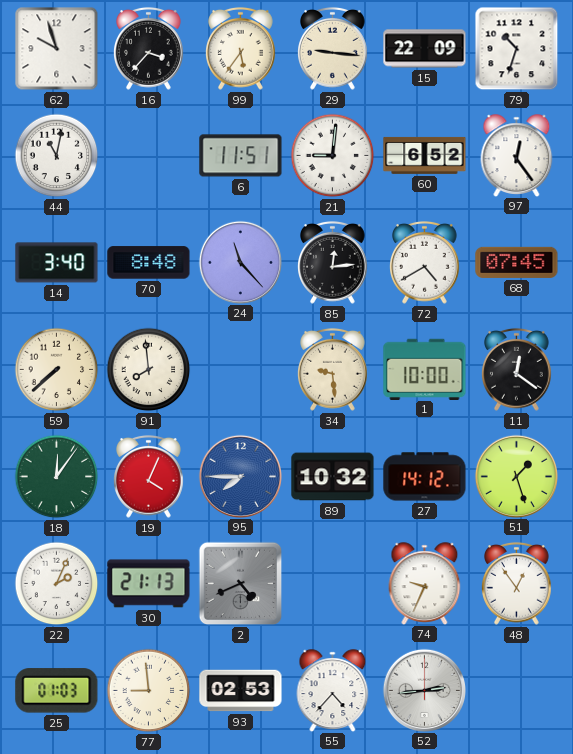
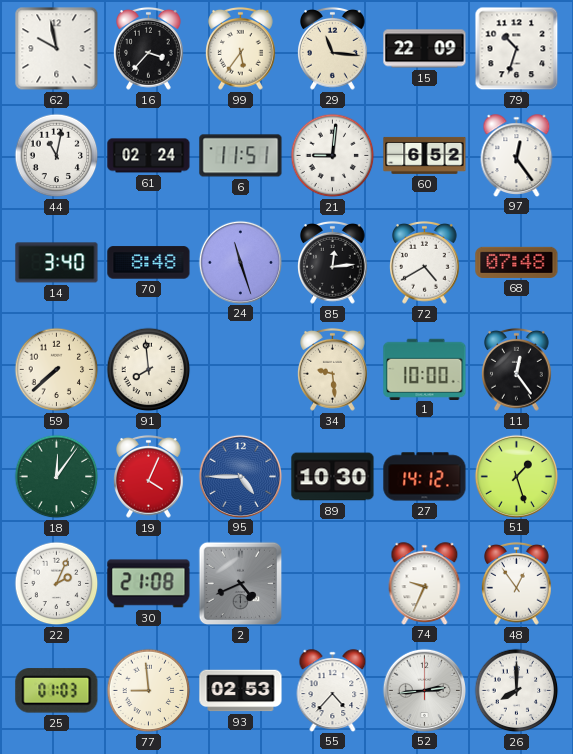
62: 9:57 -> 9:58 (57, 49)
29: 9:16 -> 11:16 (333, 48)
61: none -> 02:24 (149, 156)
24: 11:23 -> 11:27 (240, 262)
68: 07:45 -> 07:48 (517, 262)
11: 12:21 -> 12:24 (517, 369)
95: 7:45 -> 4:45 (240, 476)
89: 10:32 -> 10:30 (333, 477)
30: 21:13 -> 21:08 (149, 584)
26: none -> 8:00 (517, 691)
